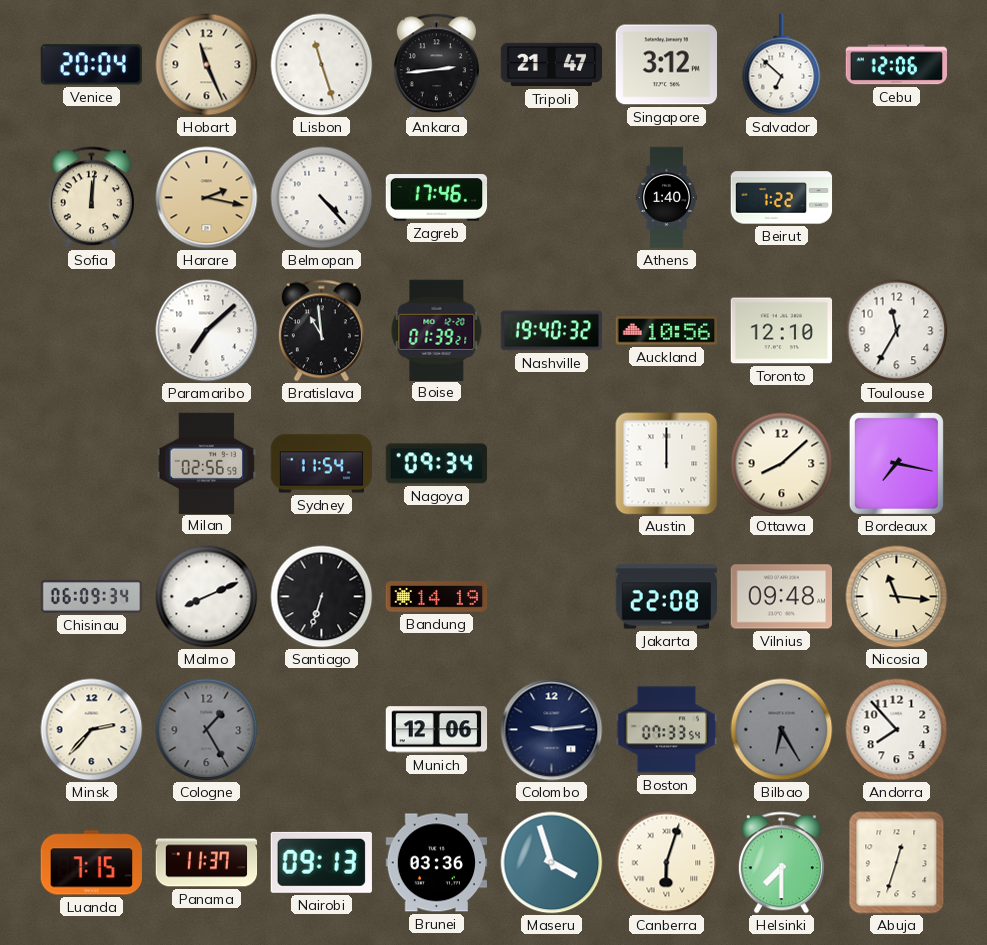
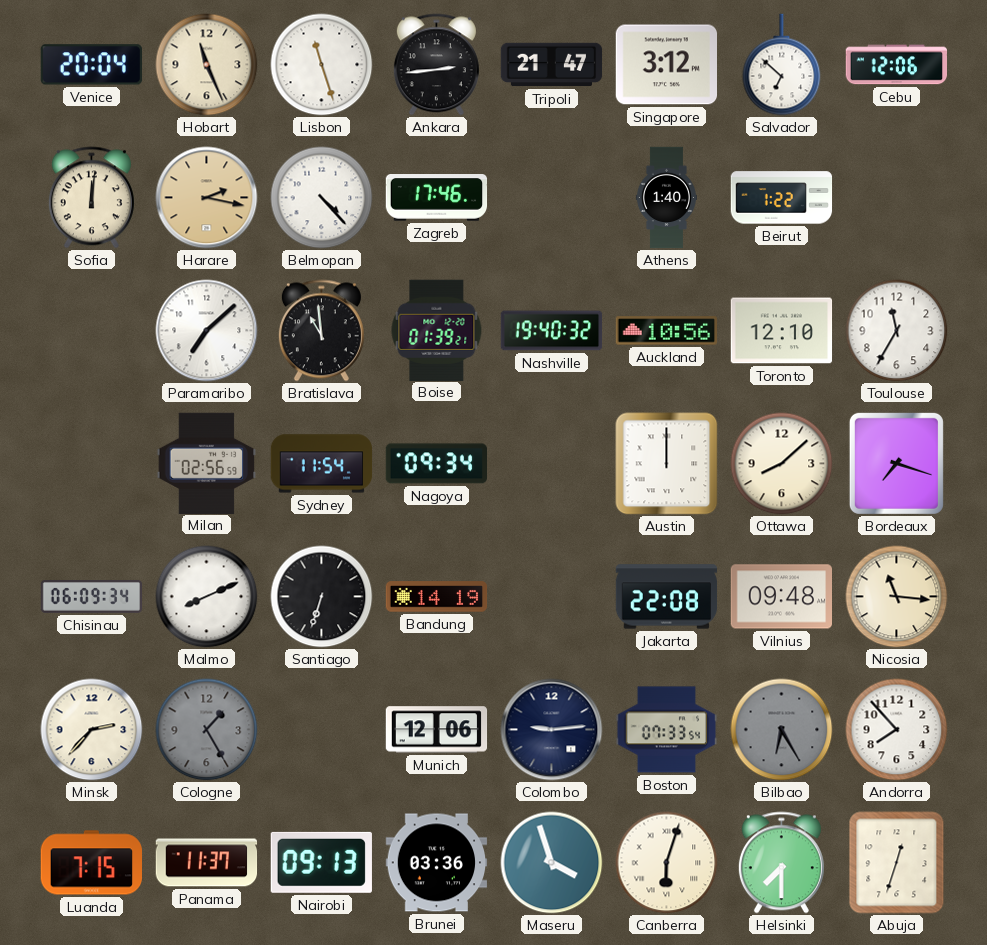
Bordeaux: 7:17 -> 7:18 (896, 463)
